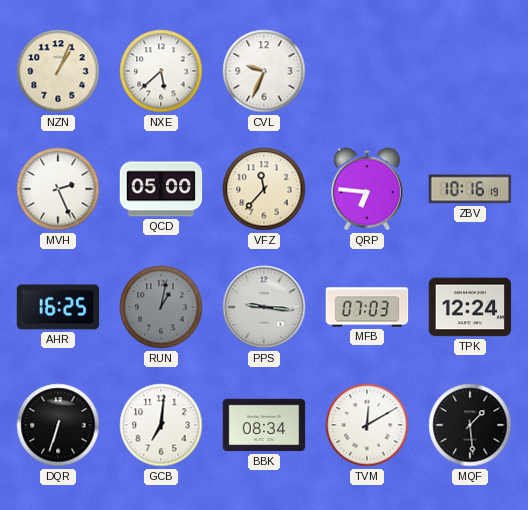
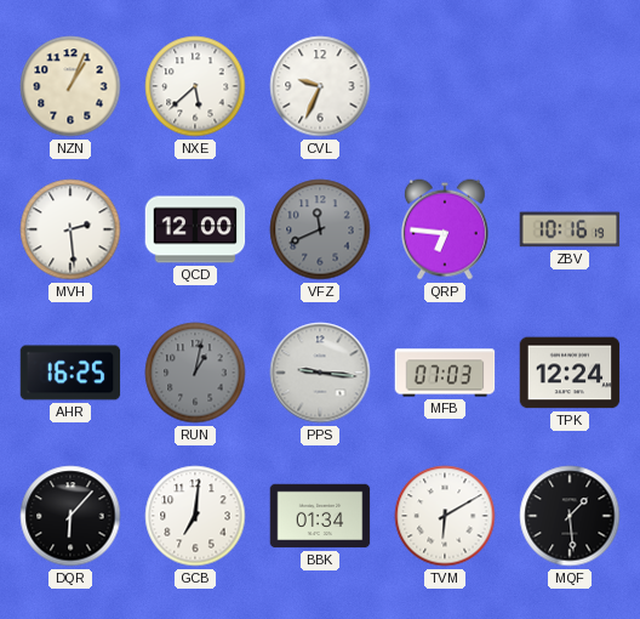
MVH: 2:26 -> 2:29 (70, 229)
QCD: 05:00 -> 12:00 (195, 229)
VFZ: 11:37 -> 11:41 (320, 229)
VFZ dial: cream -> grey (320, 229)
DQR: 6:33 -> 6:07 (70, 516)
BBK: 08:34 -> 01:34 (320, 516)
TVM: 12:10 -> 6:10 (445, 516)
